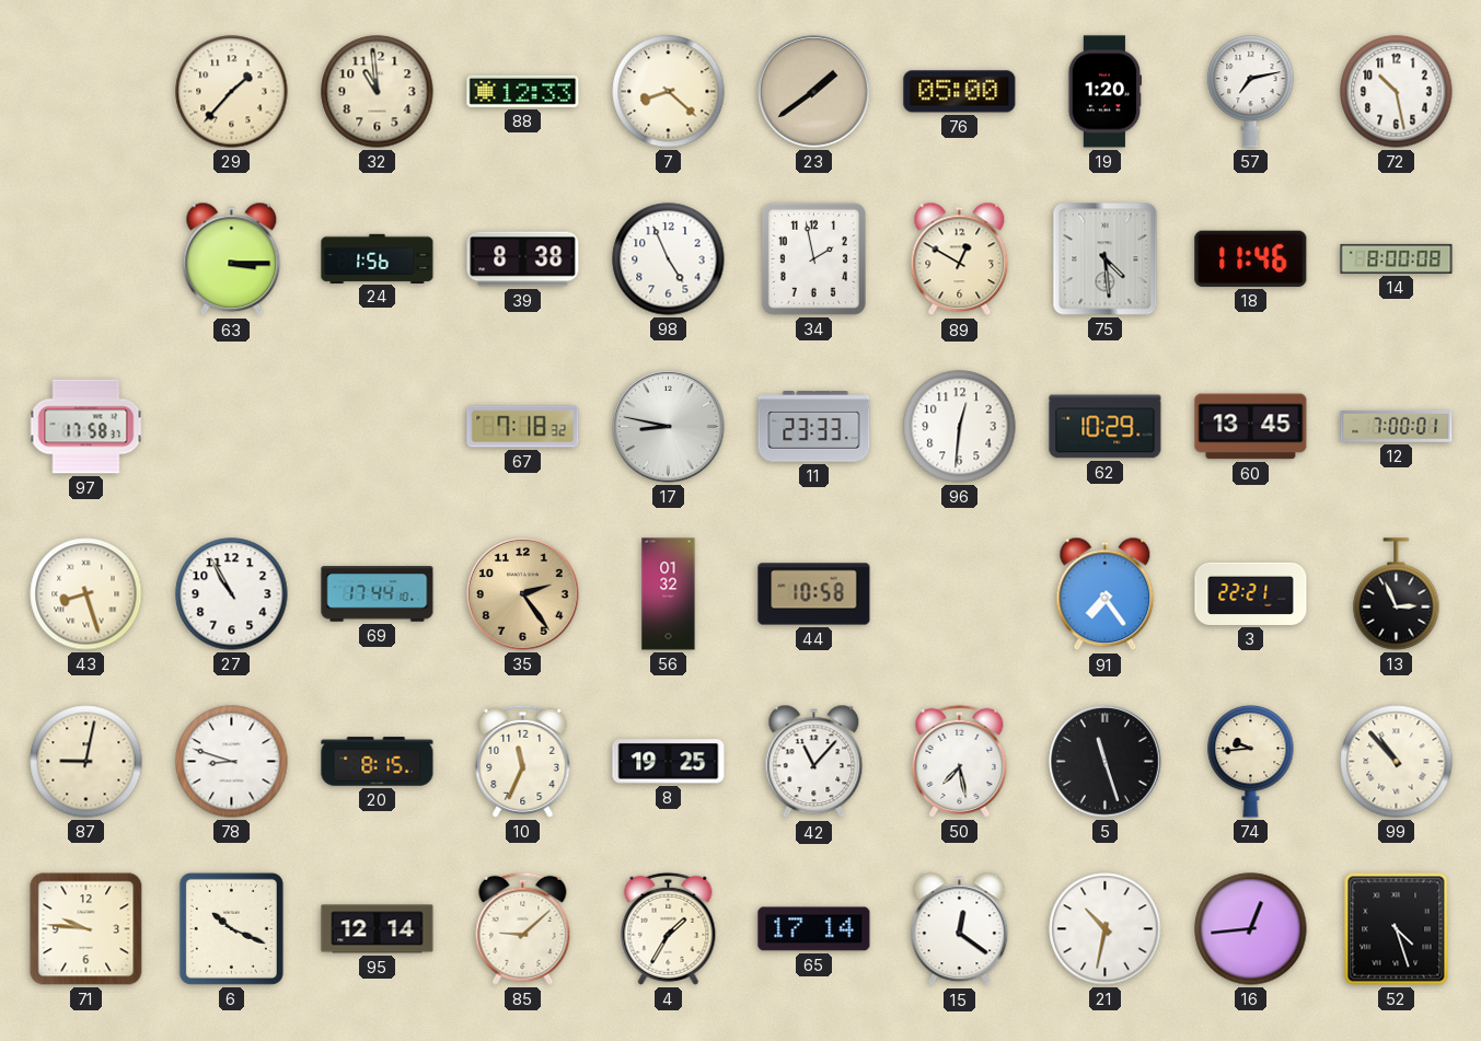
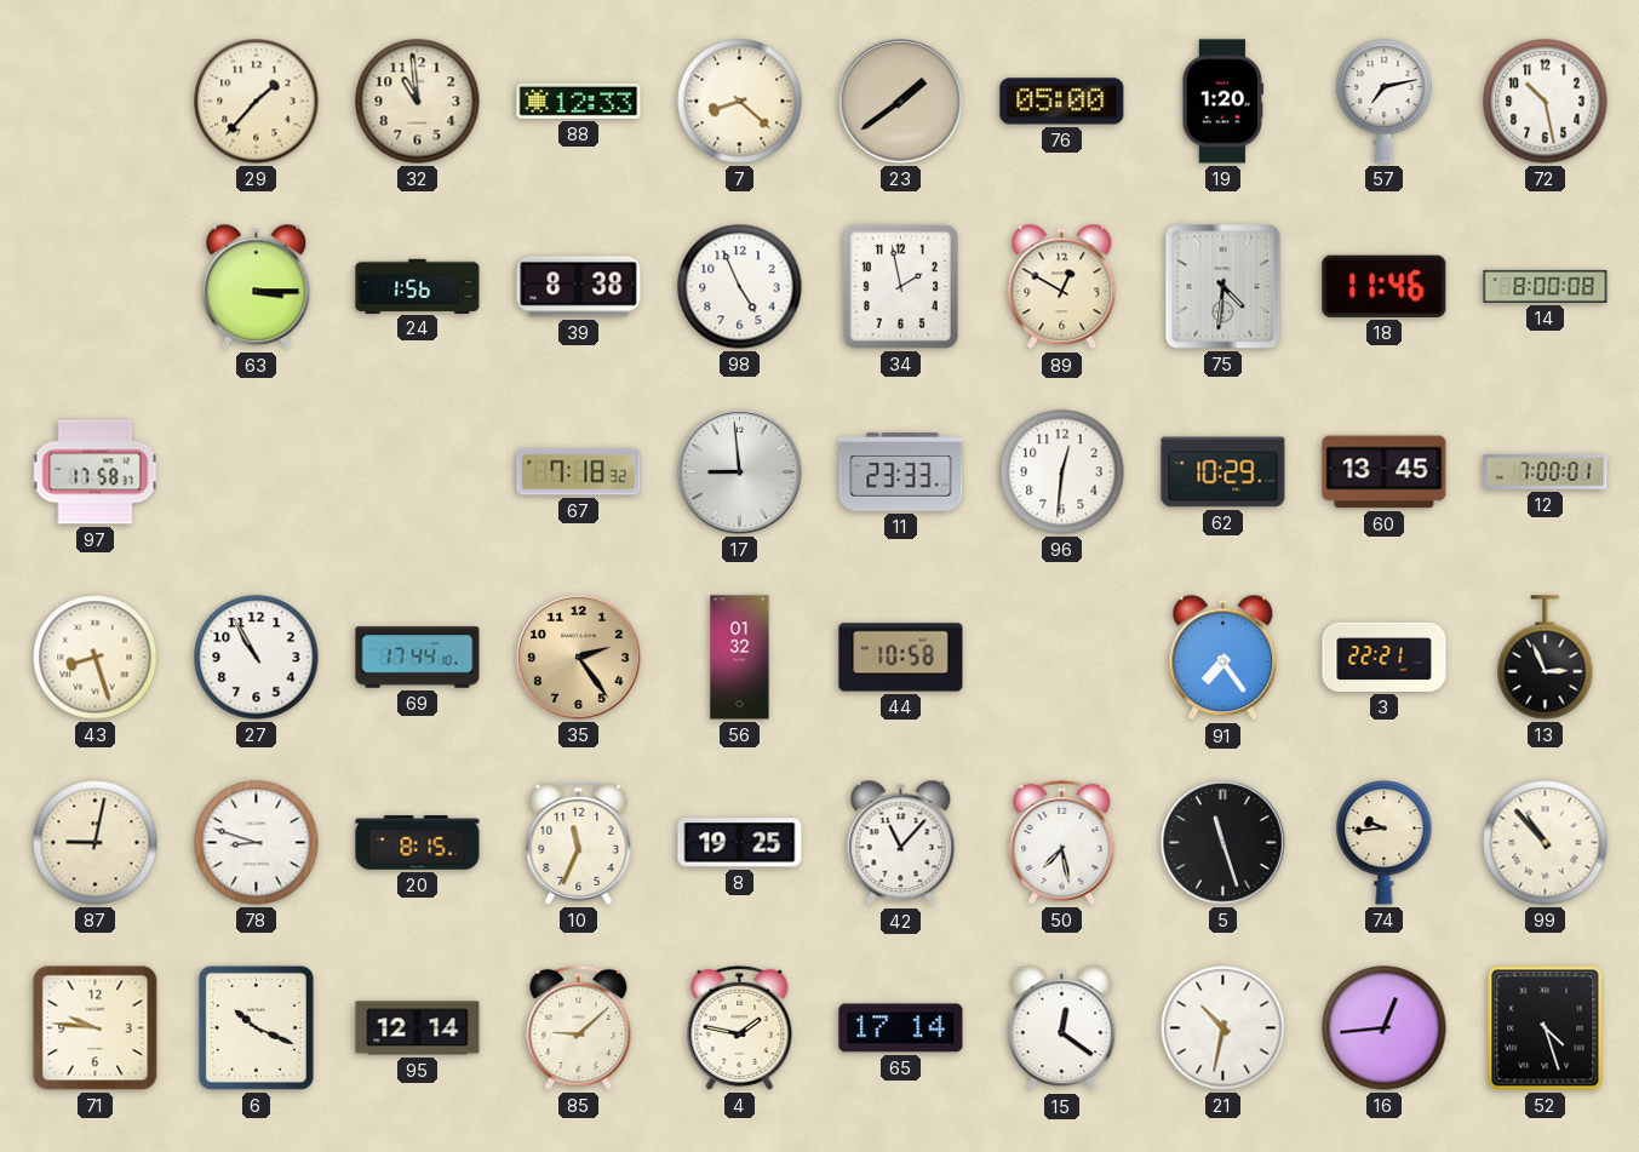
75: 4:29 -> 4:31 (1223, 287)
17: 8:47 -> 8:59 (740, 472)
4: 1:35 -> 1:47 (740, 1027)
